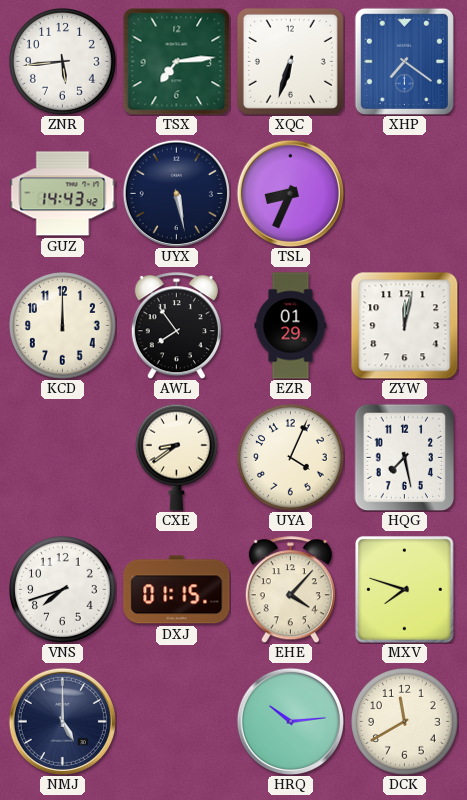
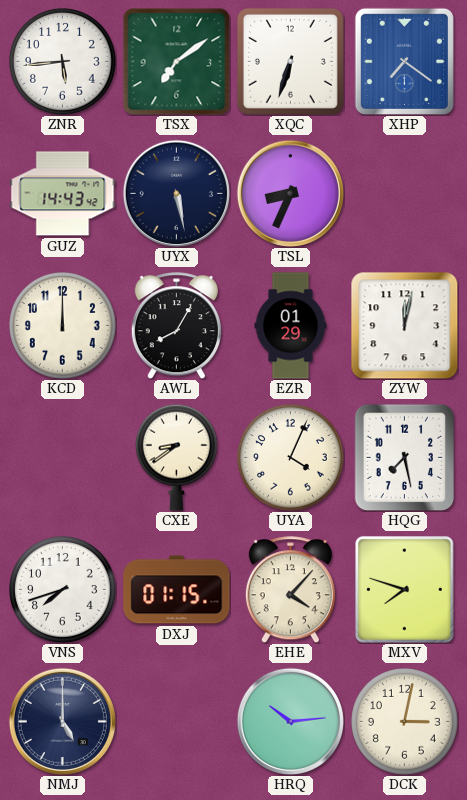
TSX: 7:14 -> 7:09 (176, 61)
AWL: 7:54 -> 8:05 (176, 326)
DCK: 11:40 -> 3:02 (405, 722)
